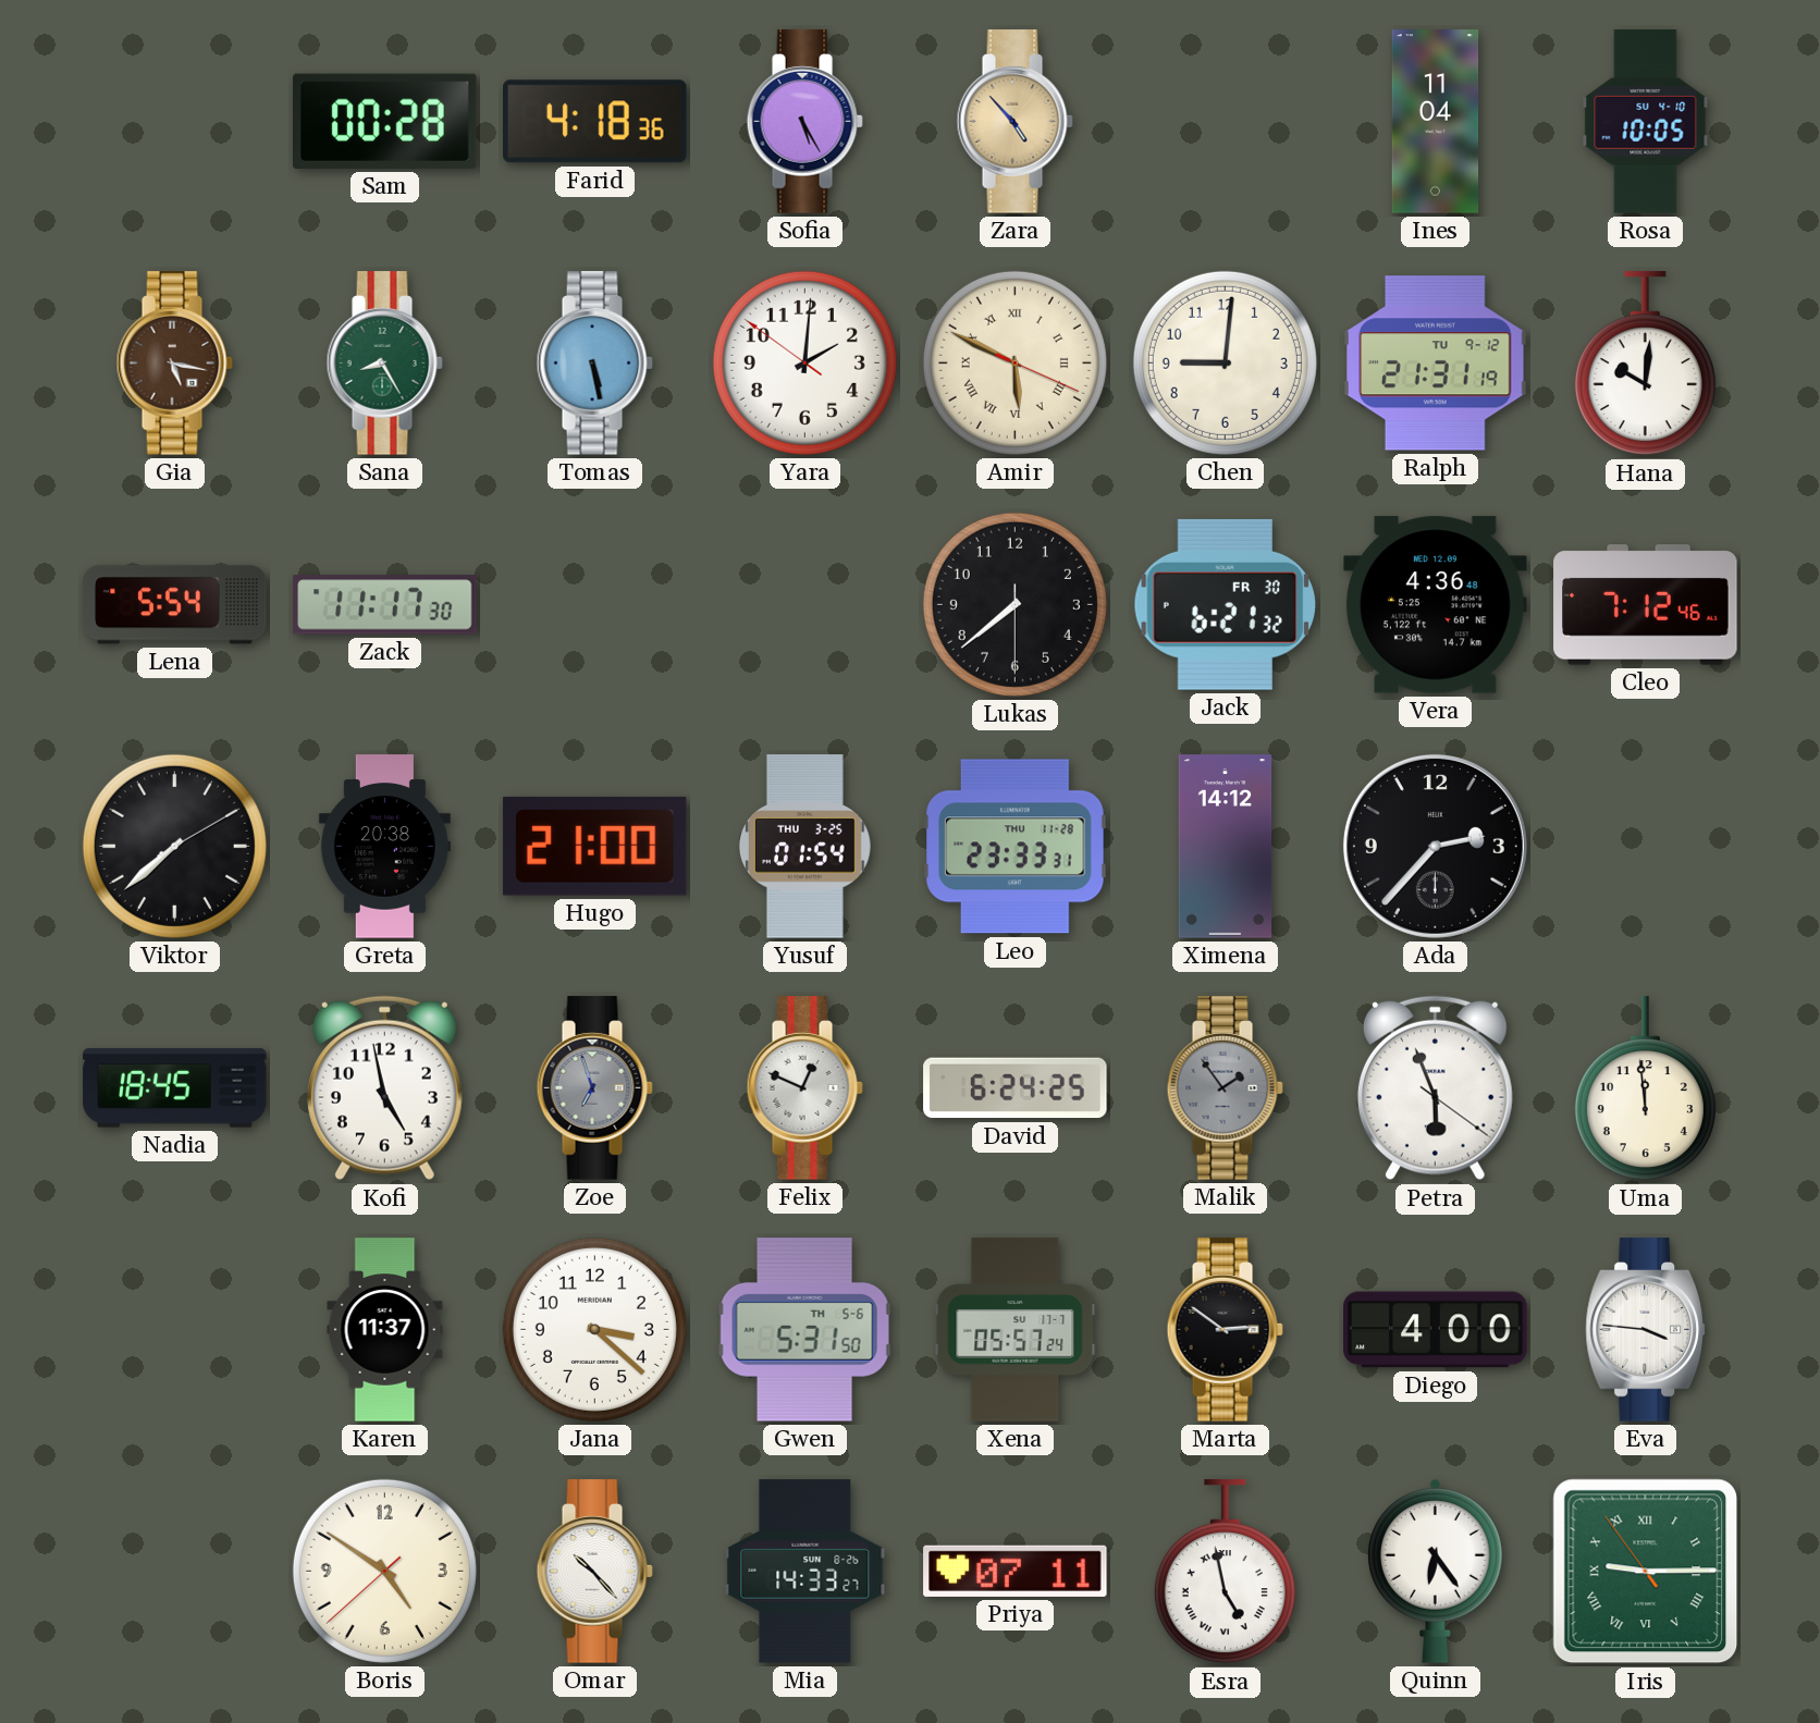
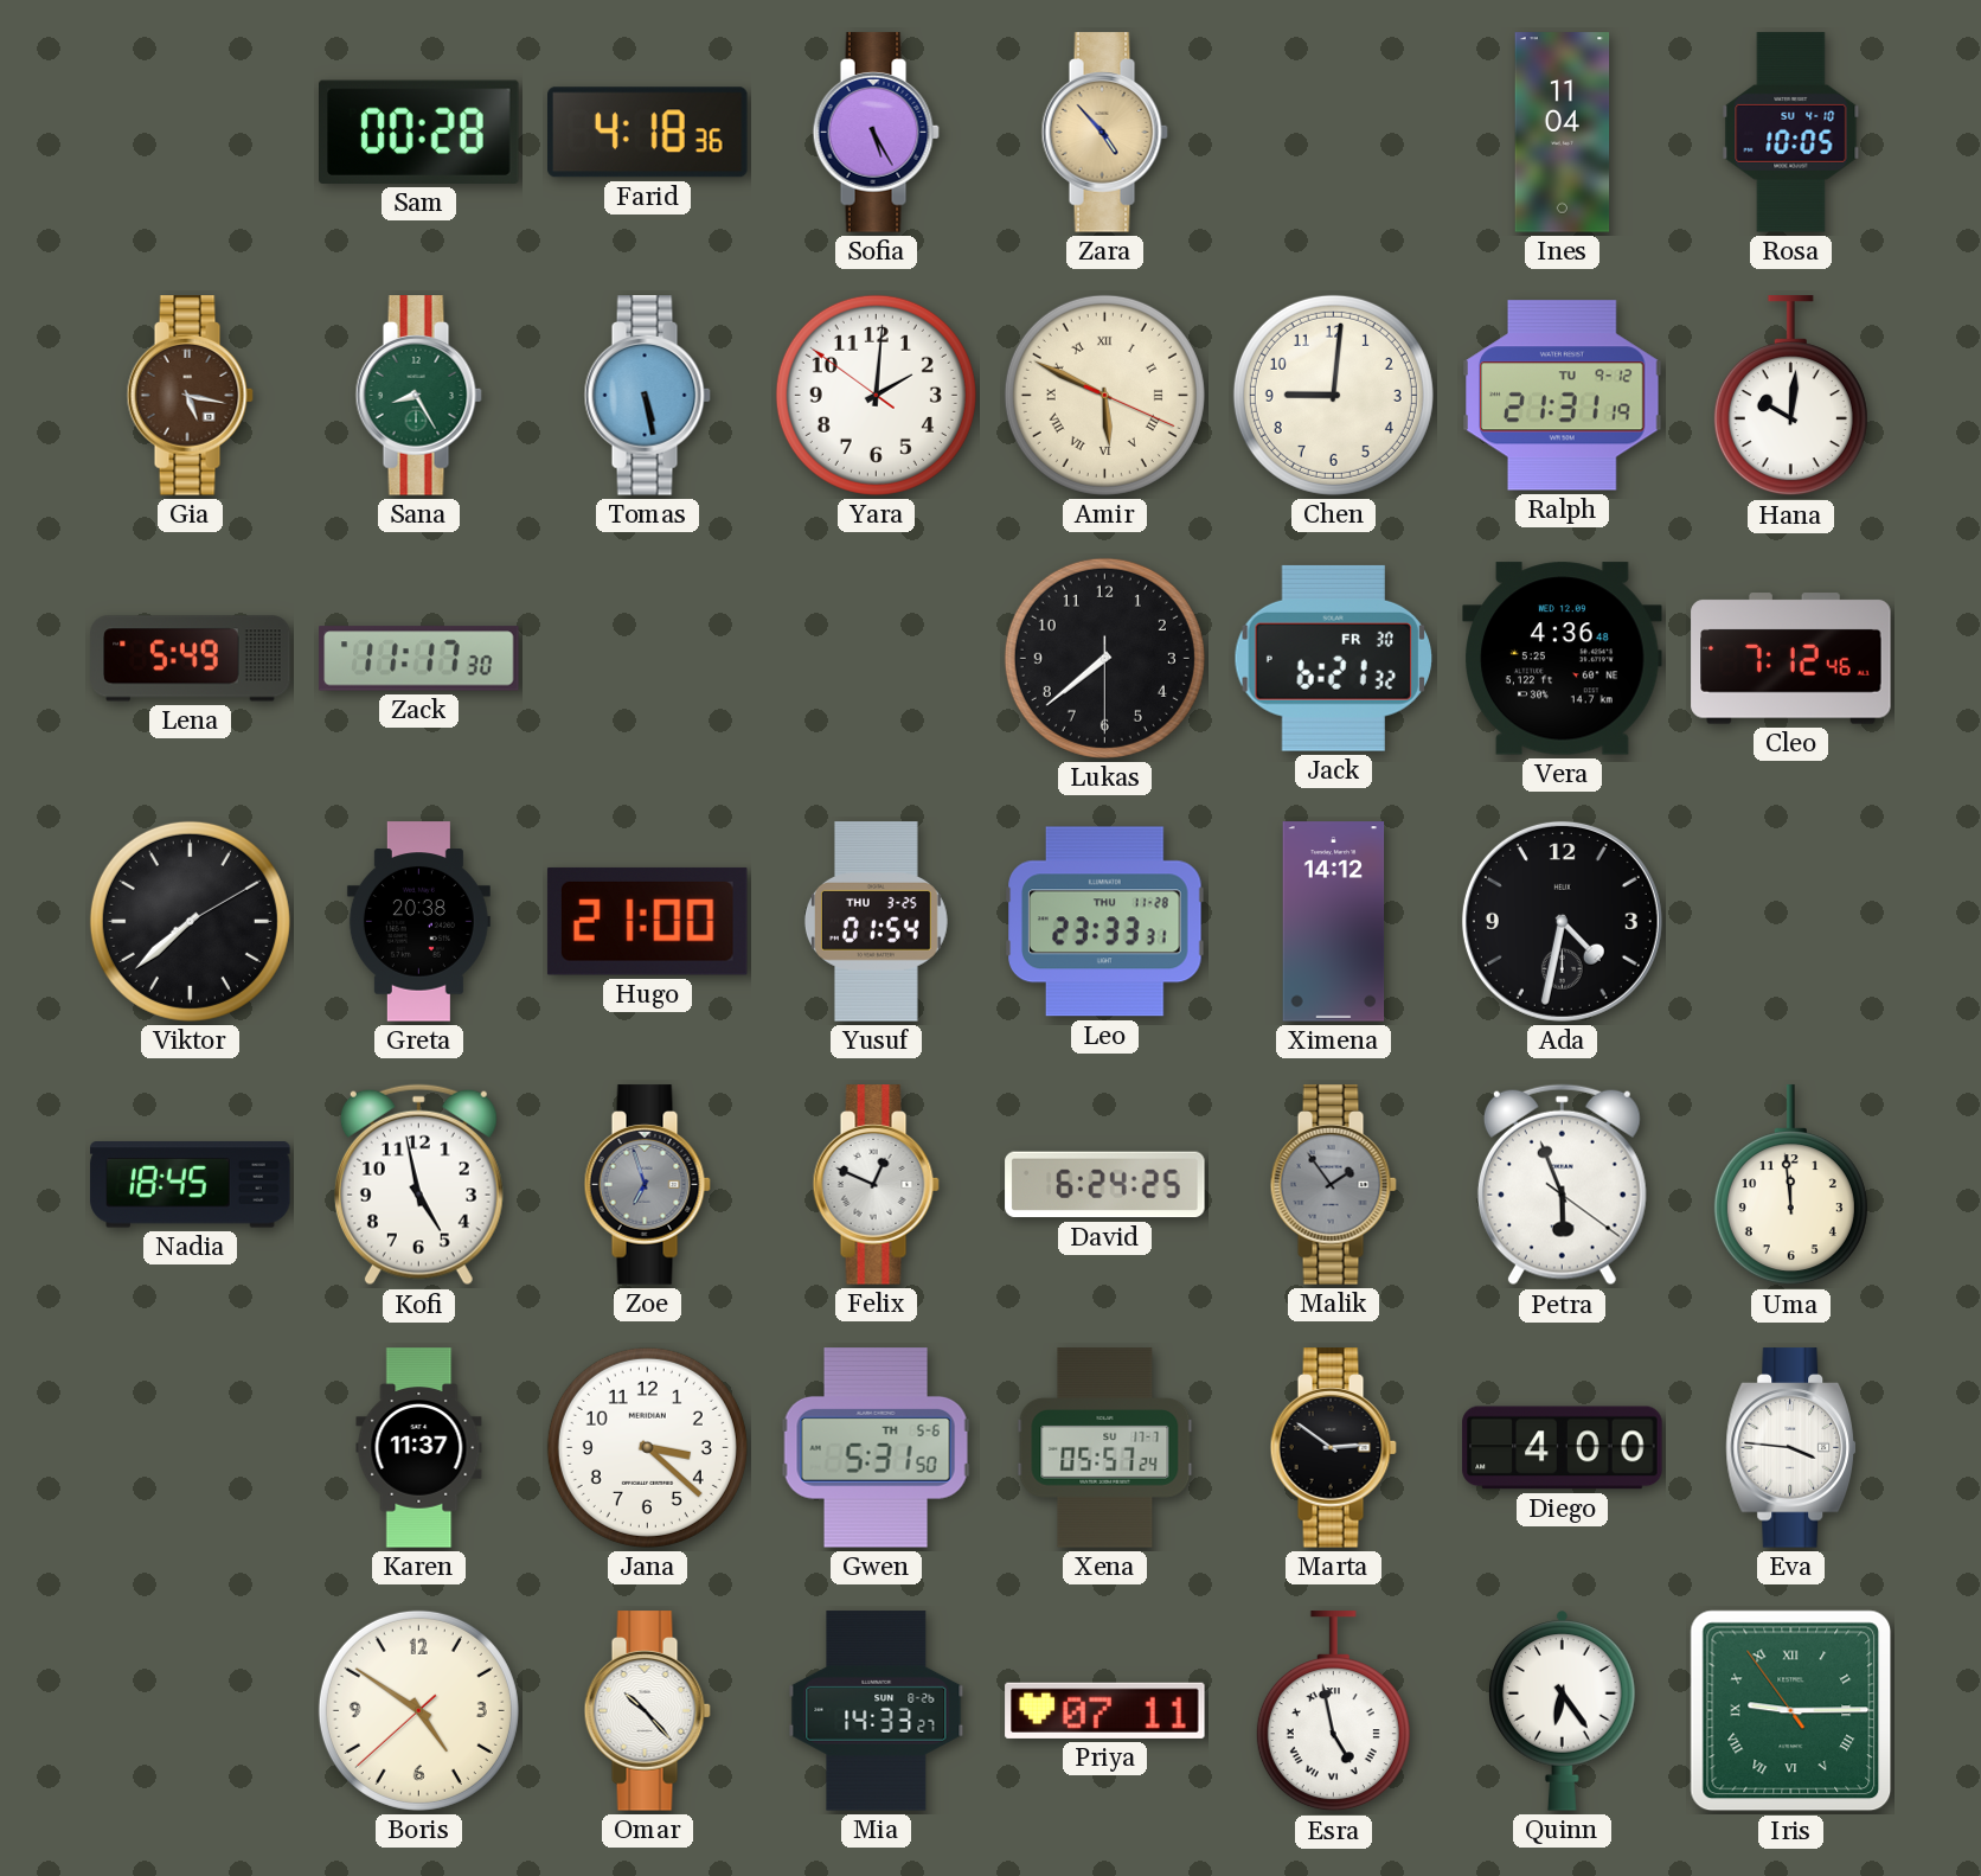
Lena: 5:54 -> 5:49 (191, 659)
Ada: 2:37 -> 4:32 (1562, 921)
